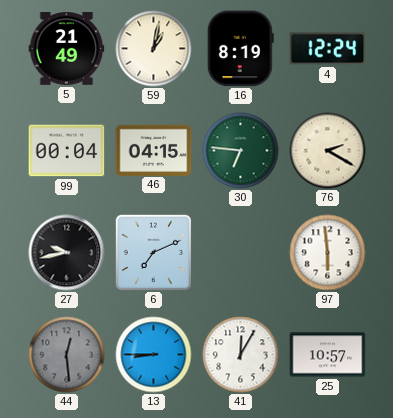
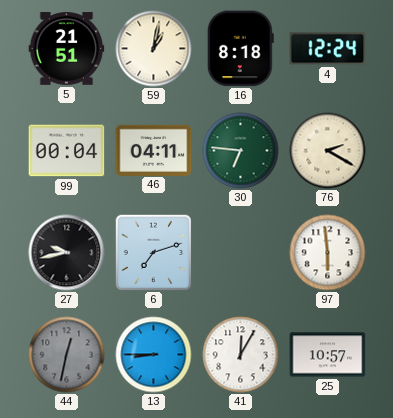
5: 21:49 -> 21:51 (67, 49)
16: 8:19 -> 8:18 (240, 49)
46: 04:15 -> 04:11 (154, 150)
6: 7:11 -> 7:12 (153, 252)
44: 12:29 -> 12:32 (67, 355)
